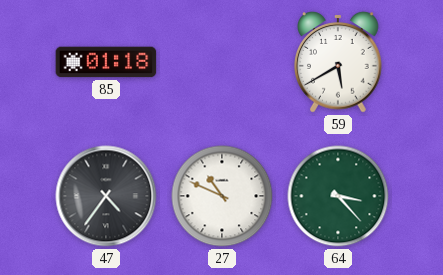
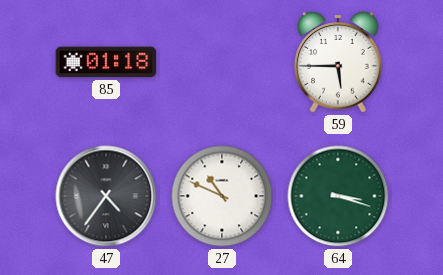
59: 5:40 -> 5:45 (338, 62)
64: 3:23 -> 3:18 (338, 196)
